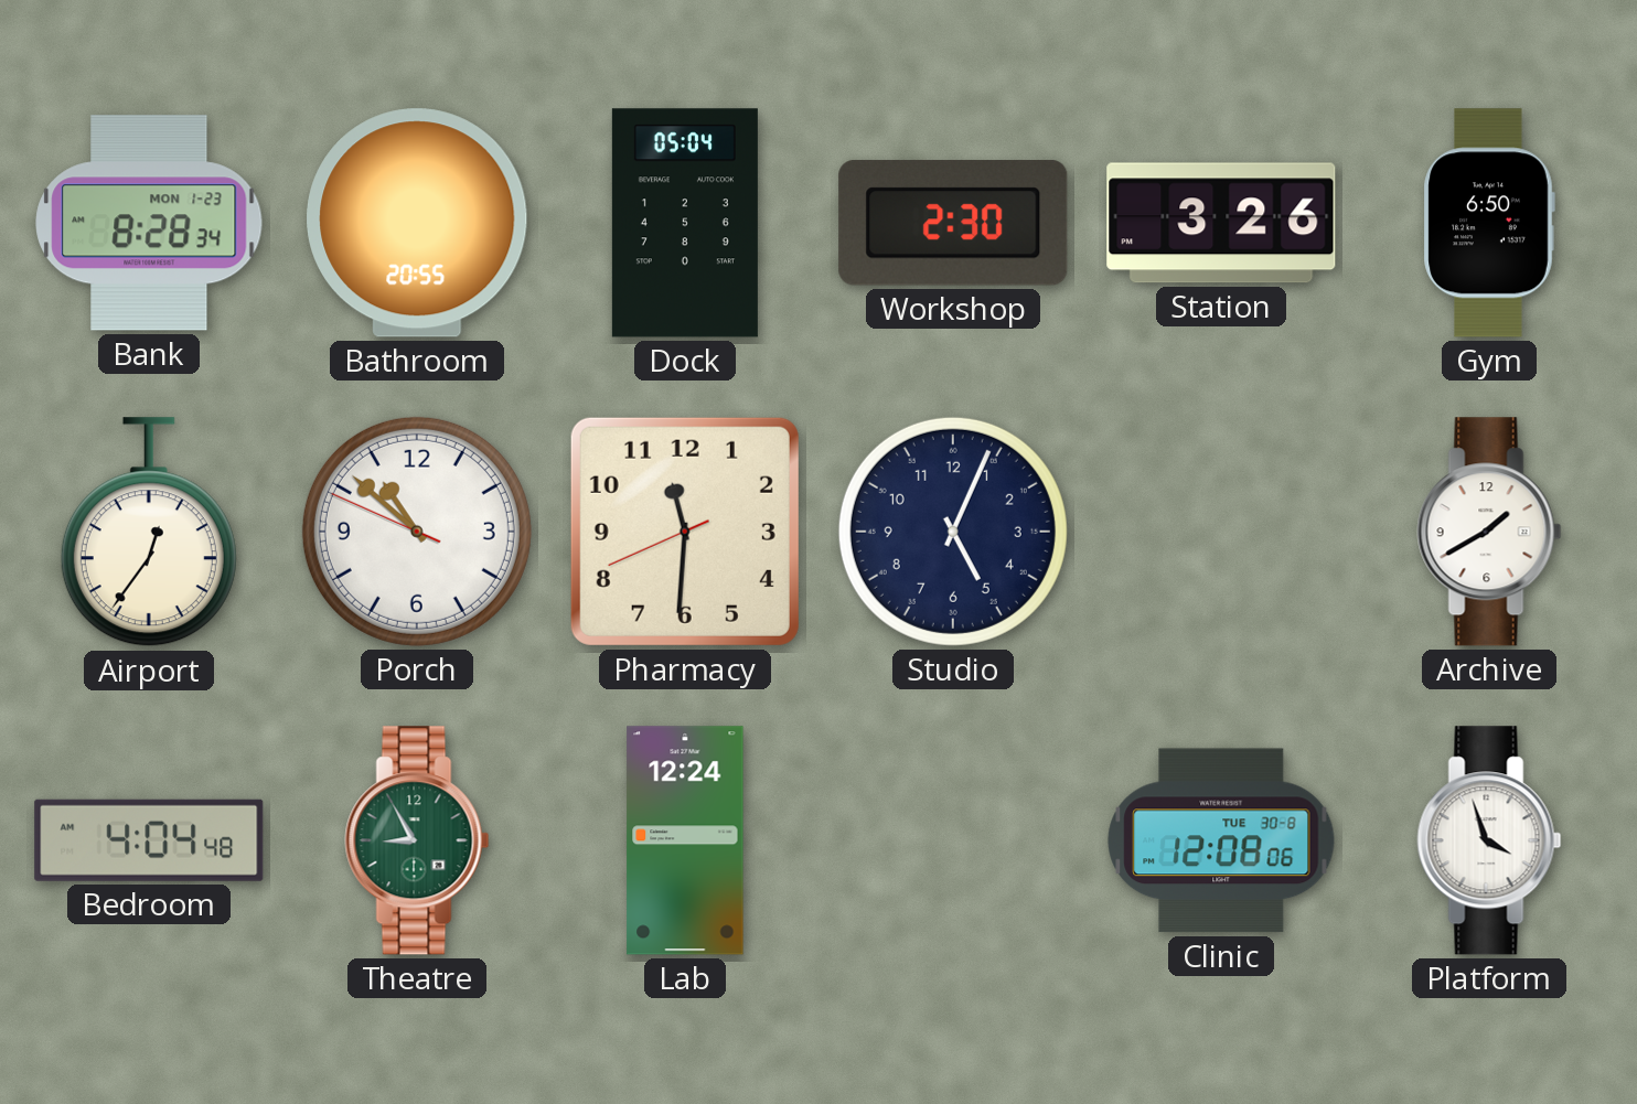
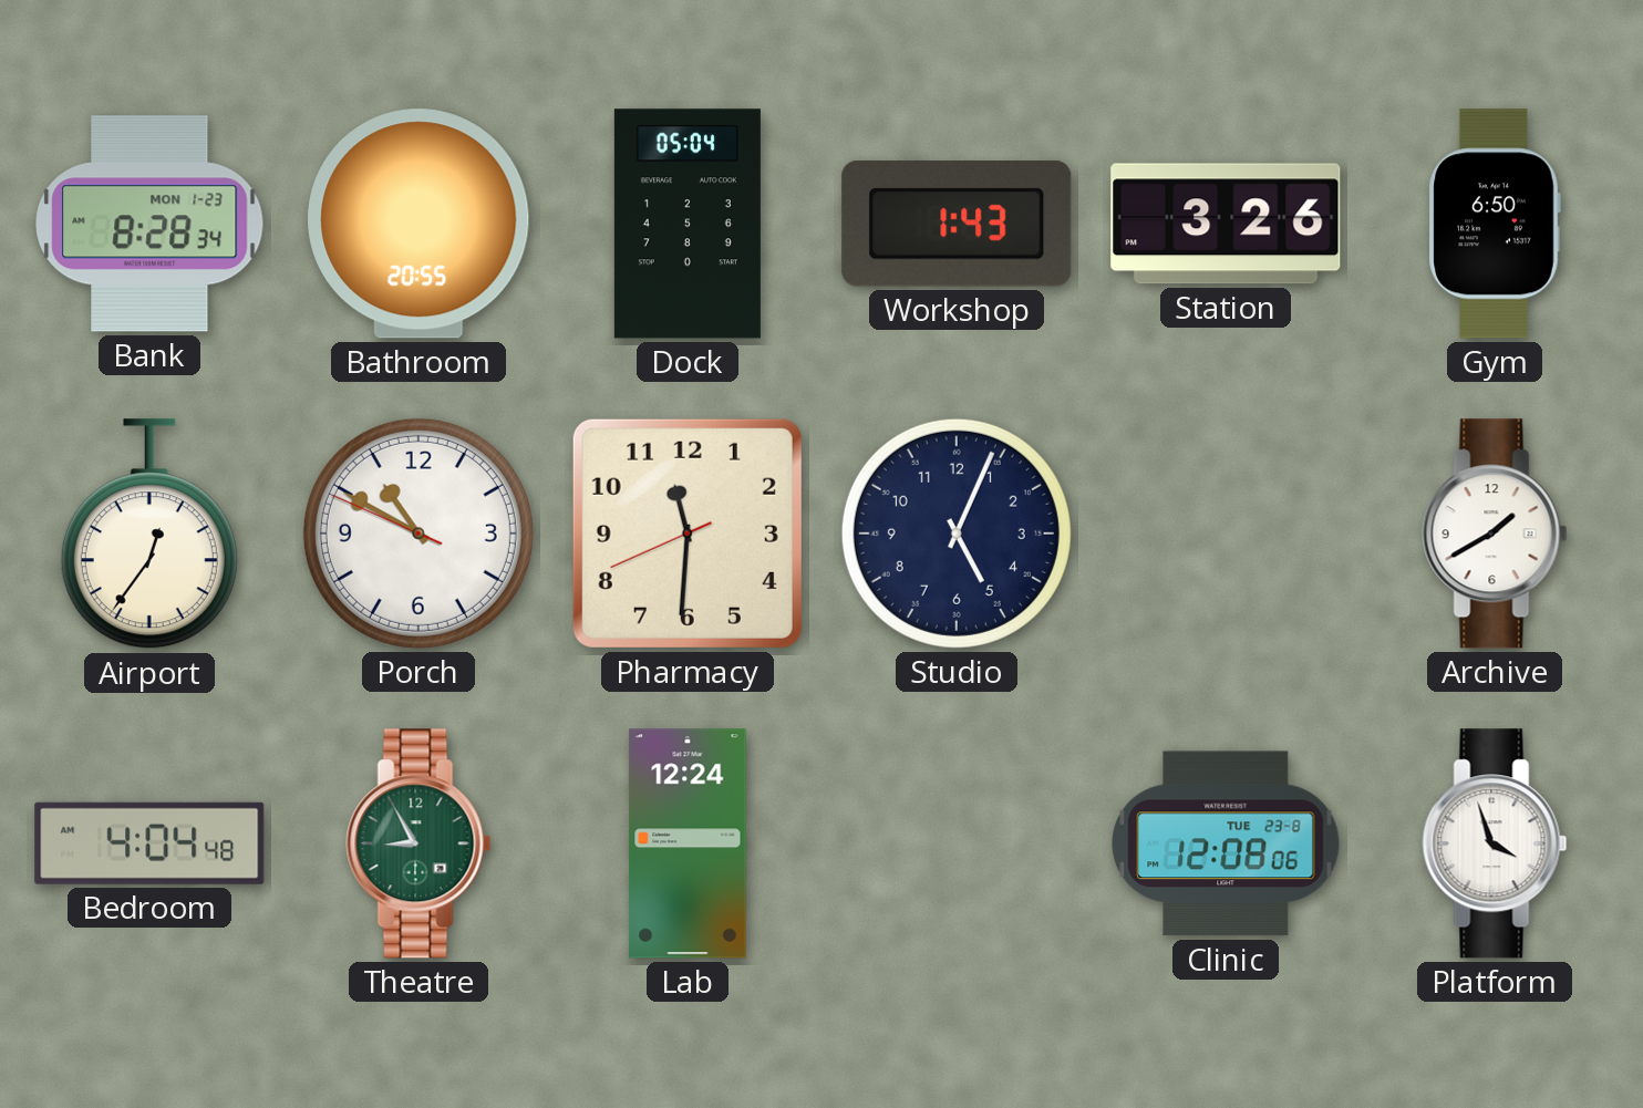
Workshop: 2:30 -> 1:43 (957, 225)
Porch: 10:51 -> 10:49 (418, 534)
Clinic date: TUE 30-8 -> TUE 23-8 (1226, 843)
